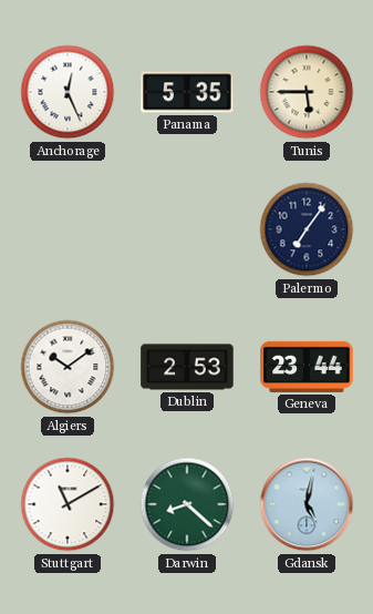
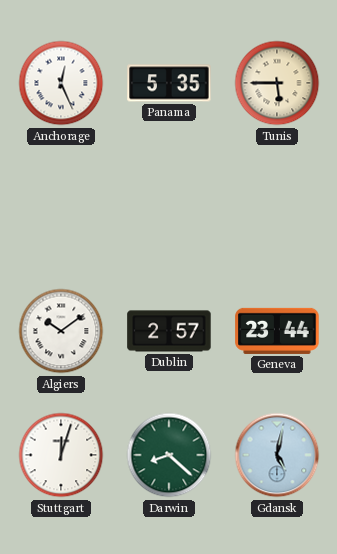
Palermo: 7:06 -> none (307, 229)
Dublin: 2:53 -> 2:57 (169, 331)
Stuttgart: 11:10 -> 12:03 (61, 455)
